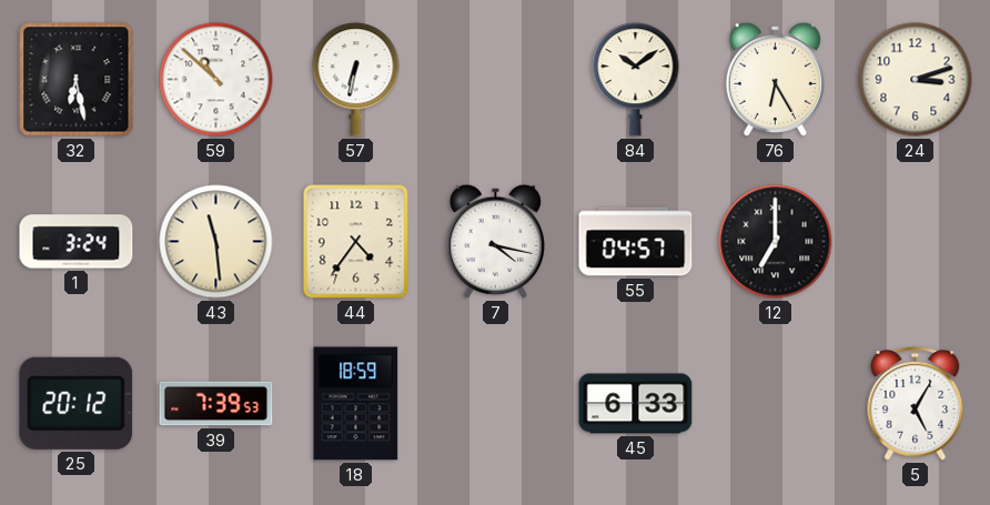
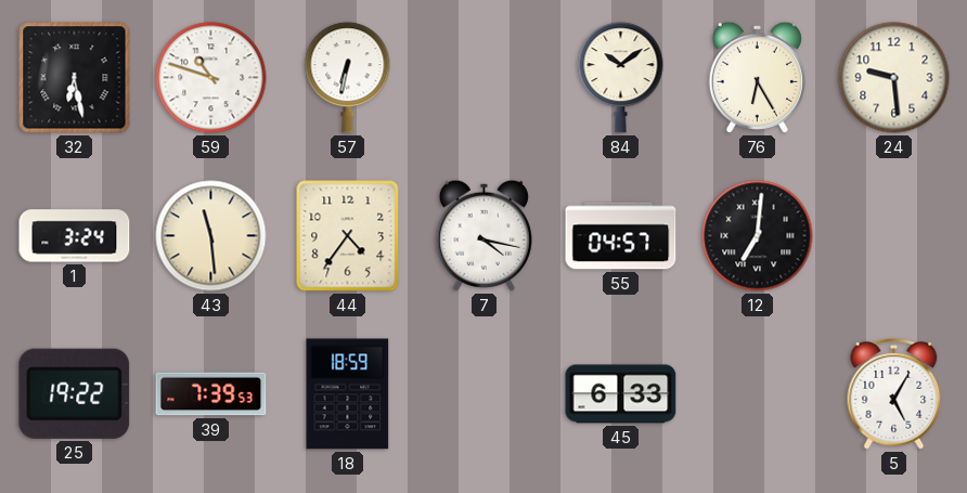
59: 10:52 -> 10:48 (211, 78)
24: 3:12 -> 9:29 (894, 78)
12: 7:00 -> 7:01 (758, 236)
25: 20:12 -> 19:22 (75, 393)
